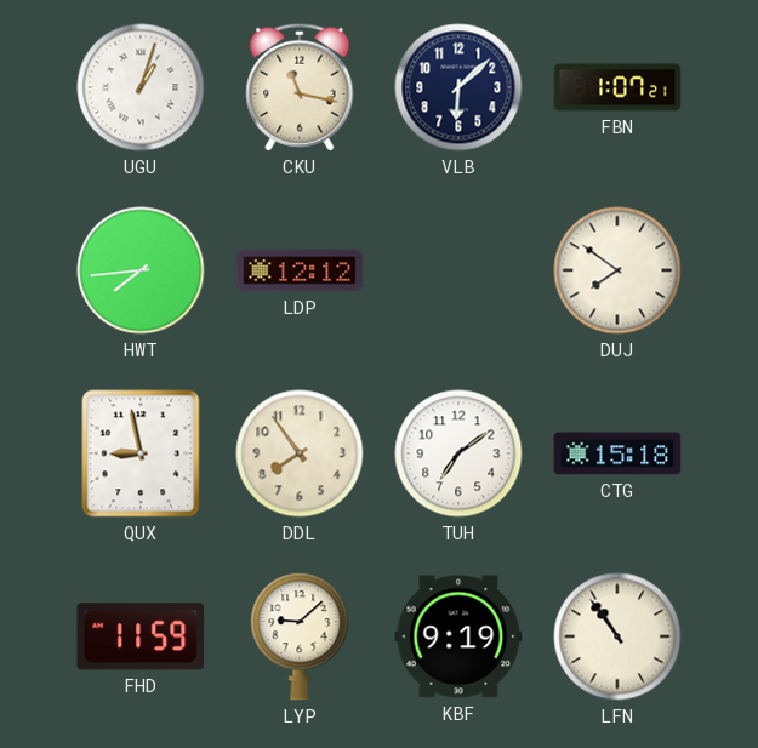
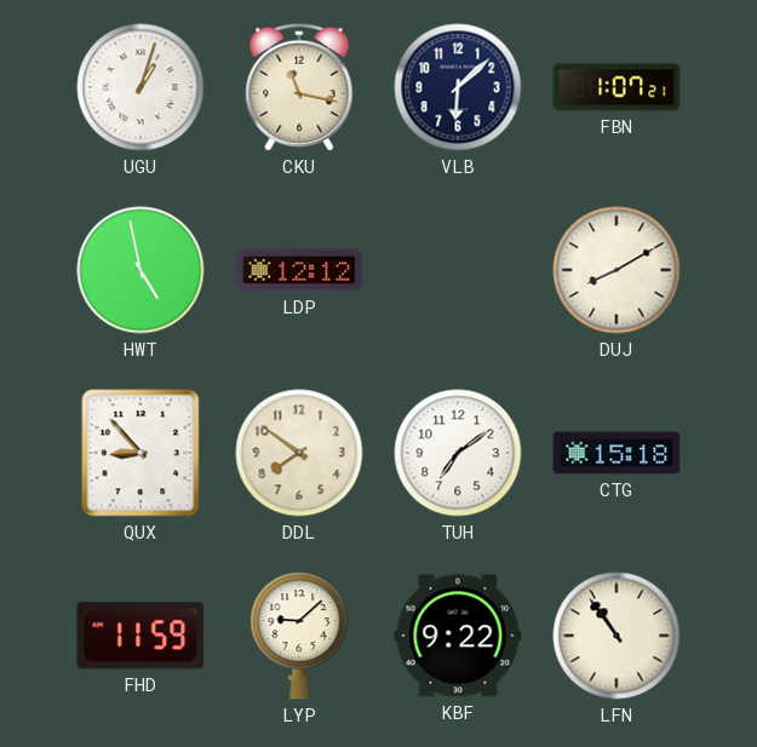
HWT: 7:44 -> 4:58 (140, 270)
DUJ: 7:51 -> 8:10 (617, 270)
QUX: 8:58 -> 8:53 (140, 453)
DDL: 7:54 -> 7:51 (299, 453)
KBF: 9:19 -> 9:22 (458, 636)
